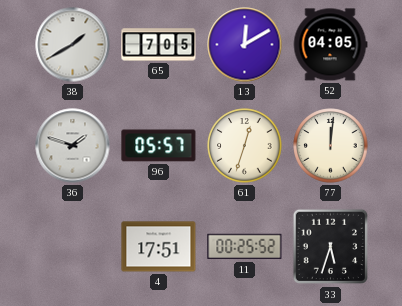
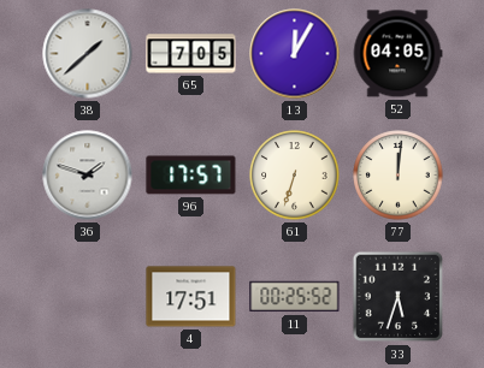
38: 1:40 -> 1:38 (88, 54)
13: 12:10 -> 12:05 (295, 54)
96: 05:57 -> 17:57 (191, 176)
61: 12:33 -> 6:33 (295, 176)
